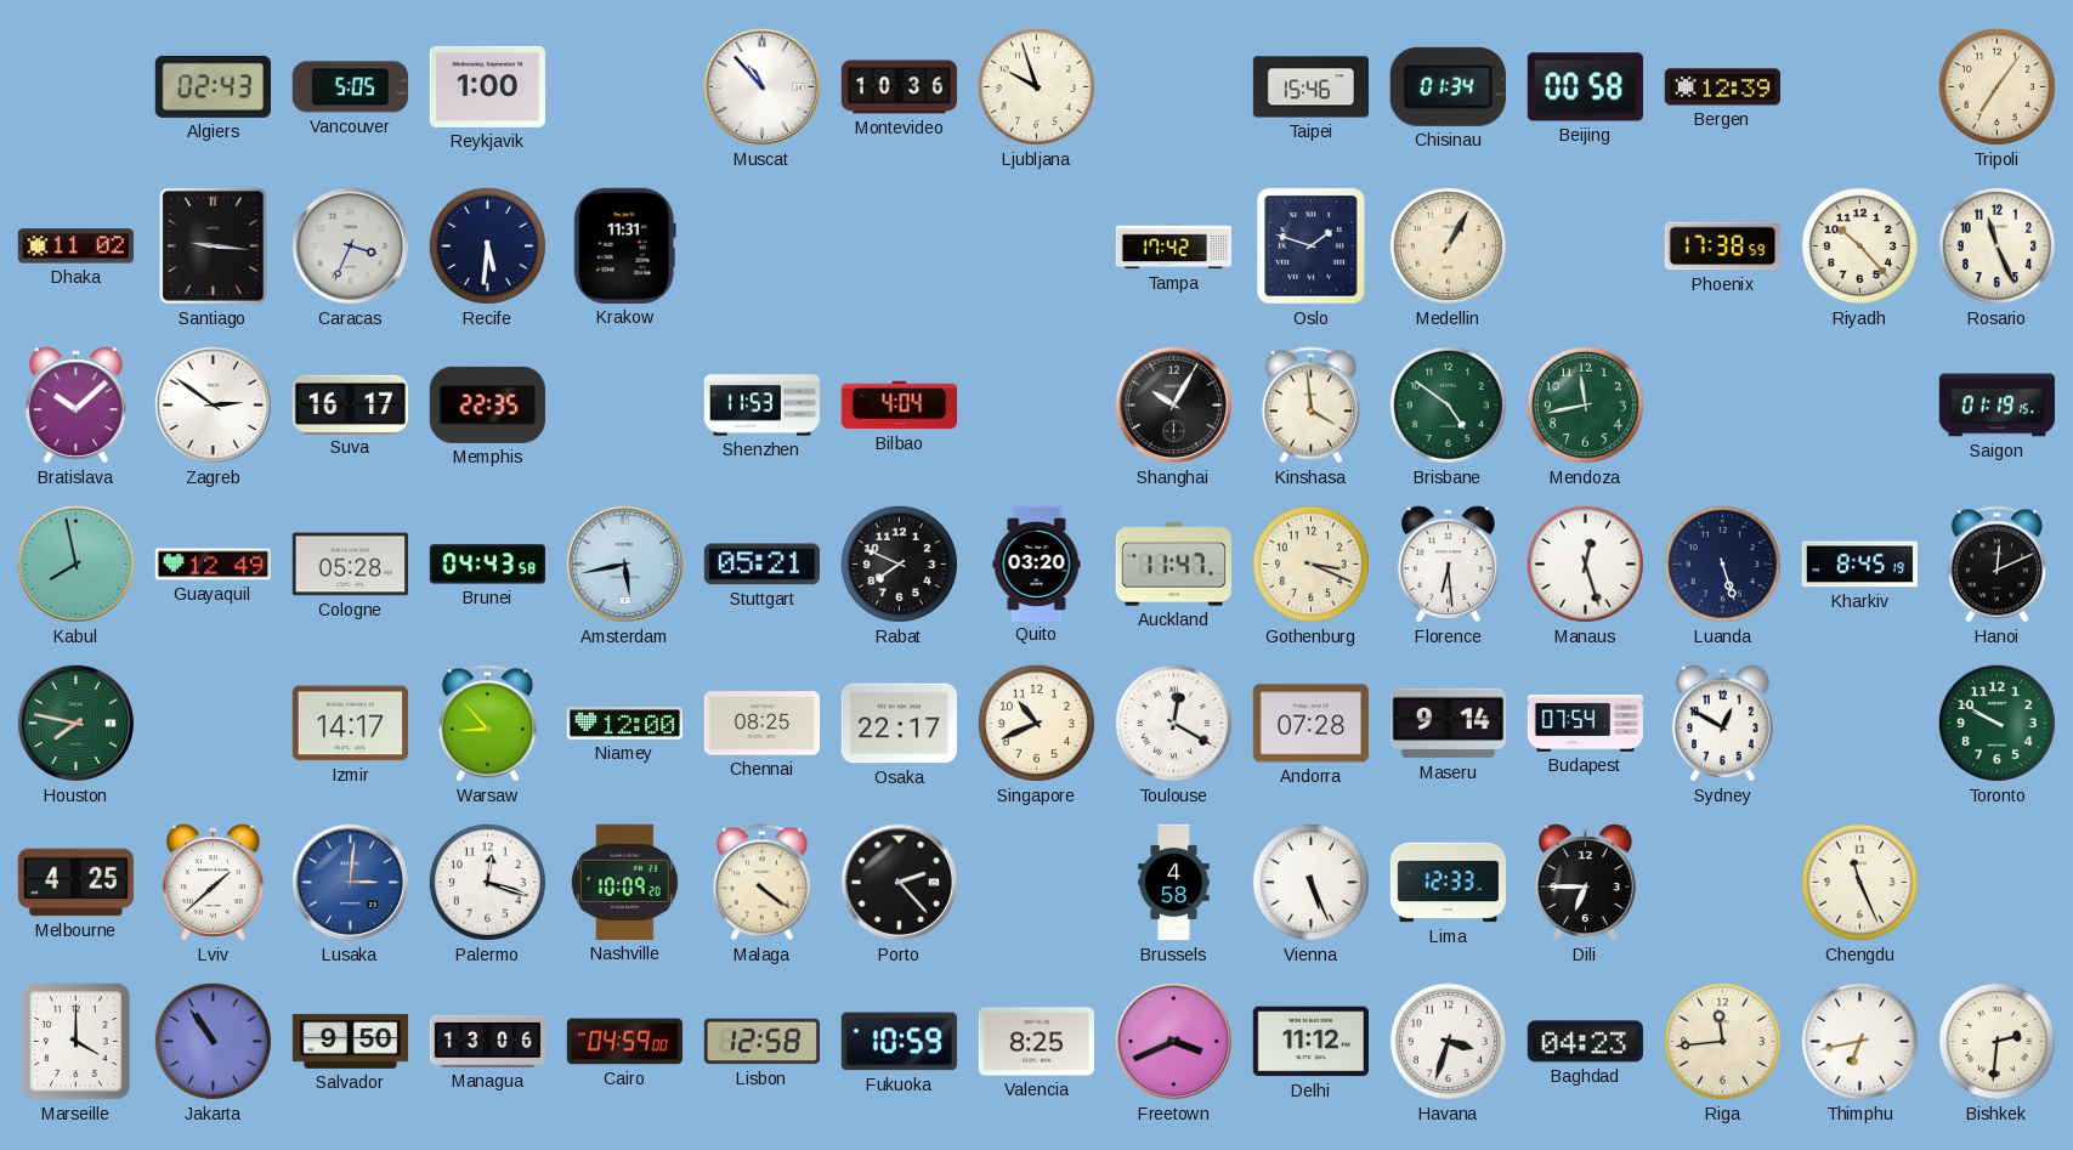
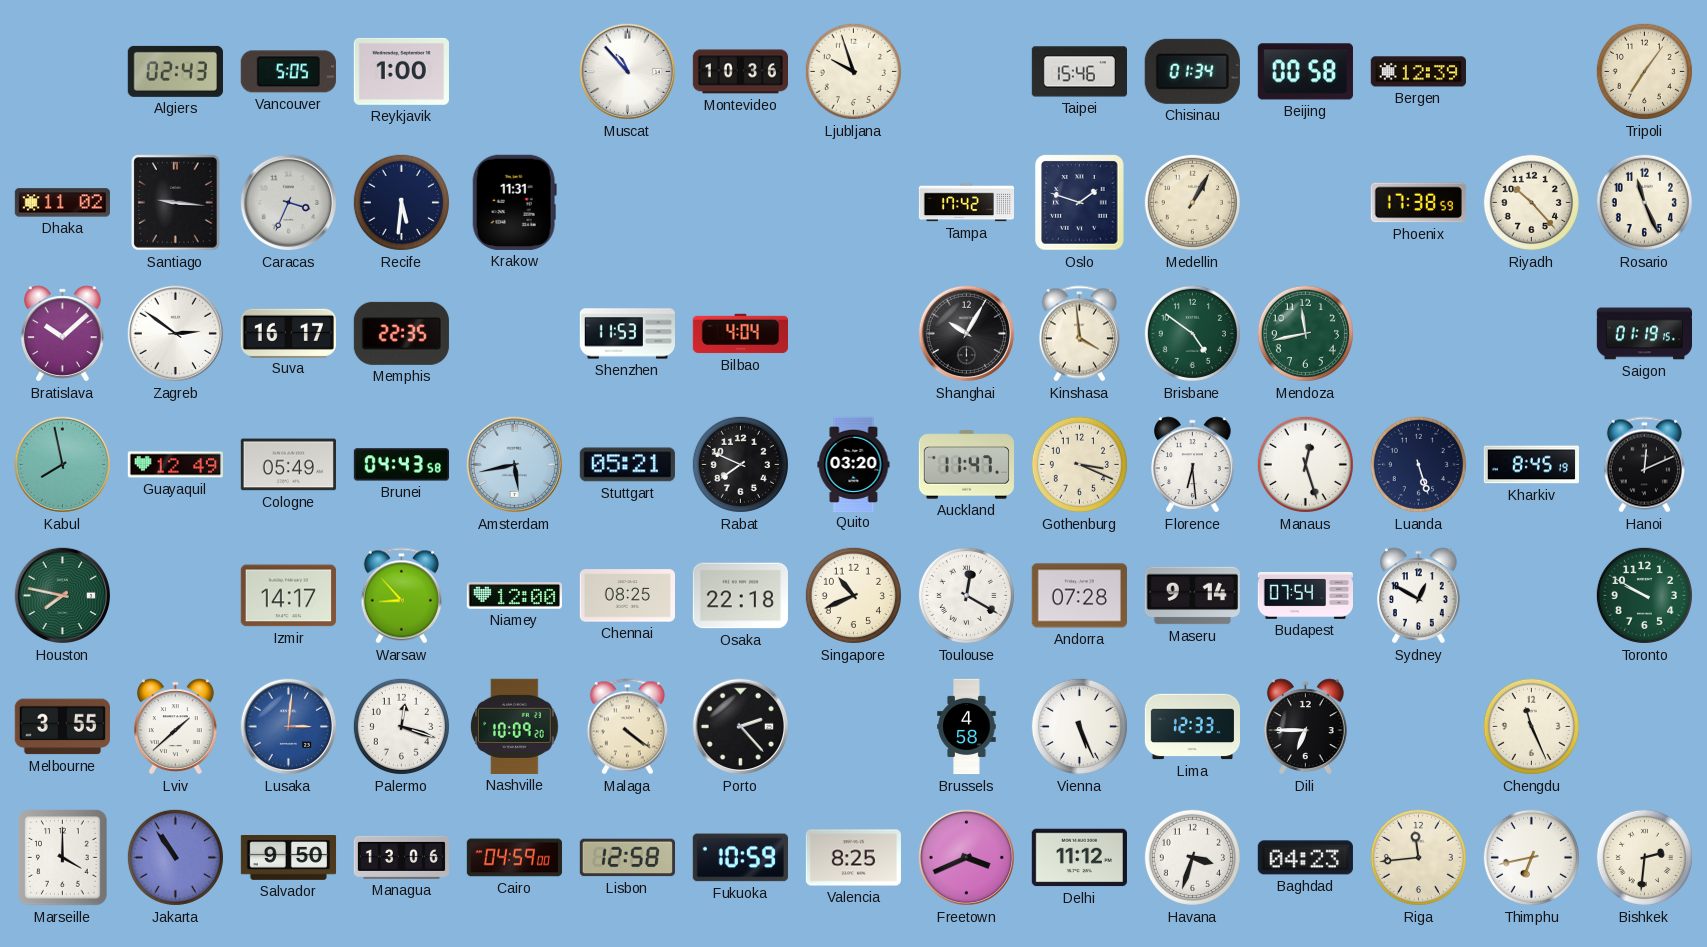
Cologne: 05:28 -> 05:49 (288, 465)
Osaka: 22:17 -> 22:18 (740, 596)
Melbourne: 4:25 -> 3:55 (62, 727)
